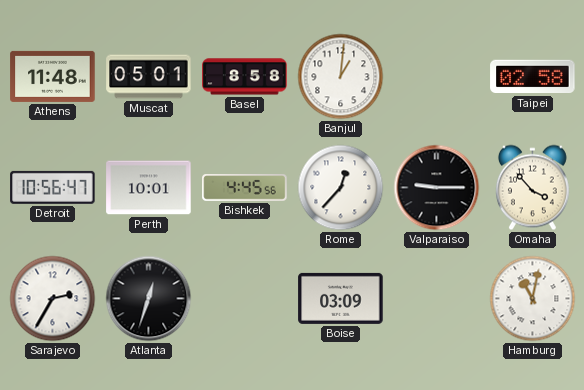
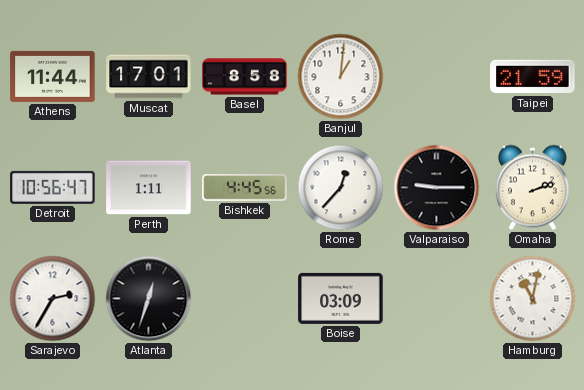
Athens: 11:48 -> 11:44 (53, 76)
Muscat: 05:01 -> 17:01 (149, 77)
Taipei: 02:58 -> 21:59 (533, 77)
Perth: 10:01 -> 1:11 (149, 188)
Omaha: 3:53 -> 2:12 (532, 188)
